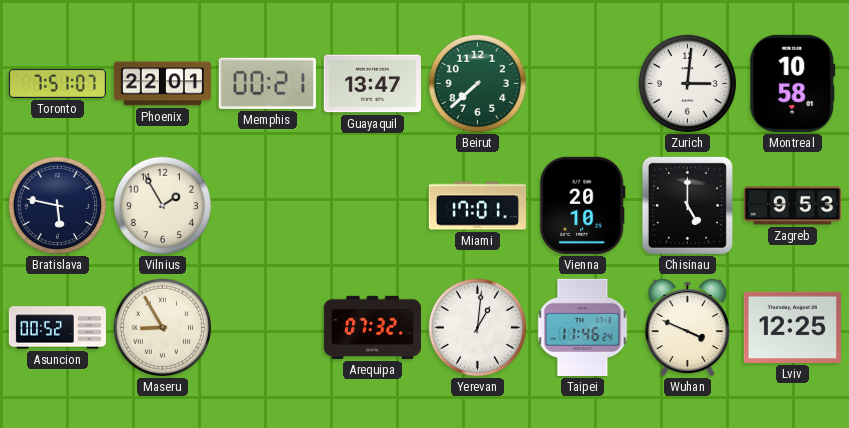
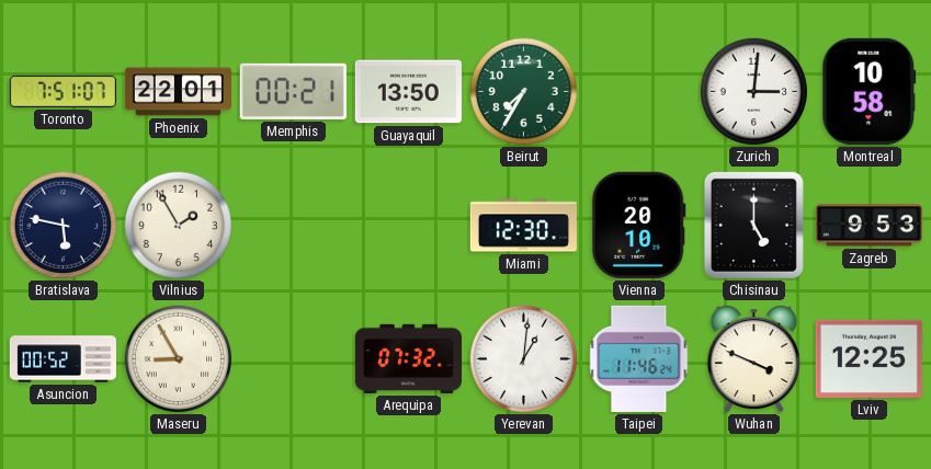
Guayaquil: 13:47 -> 13:50 (408, 92)
Beirut: 7:38 -> 7:35 (523, 91)
Miami: 17:01 -> 12:30 (523, 226)
